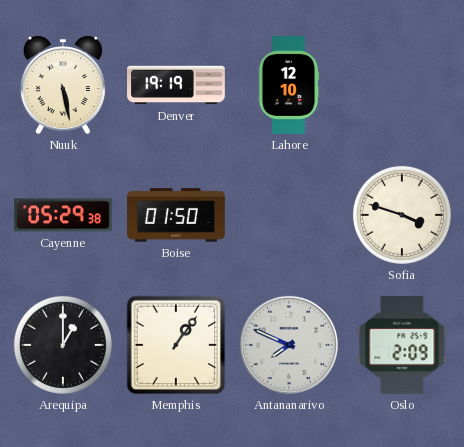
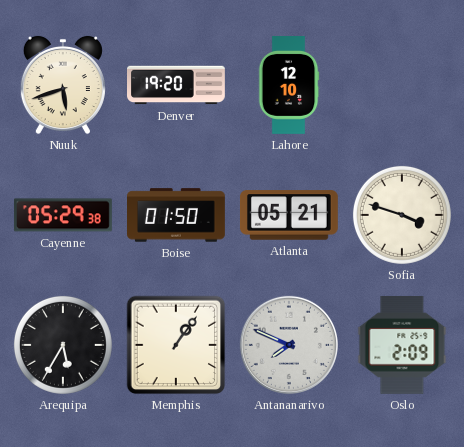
Nuuk: 5:28 -> 5:42 (63, 85)
Denver: 19:19 -> 19:20 (177, 85)
Atlanta: none -> 05:21 (289, 215)
Arequipa: 1:00 -> 5:35 (63, 345)
